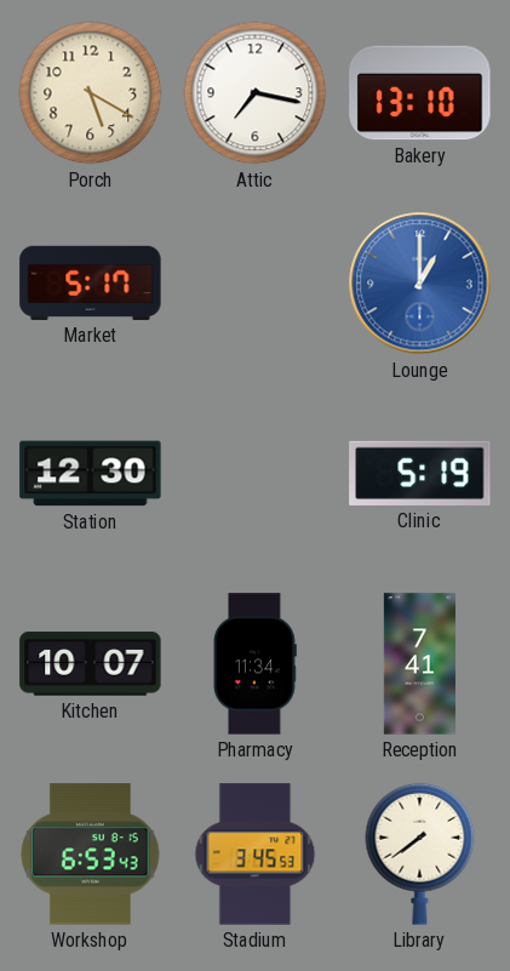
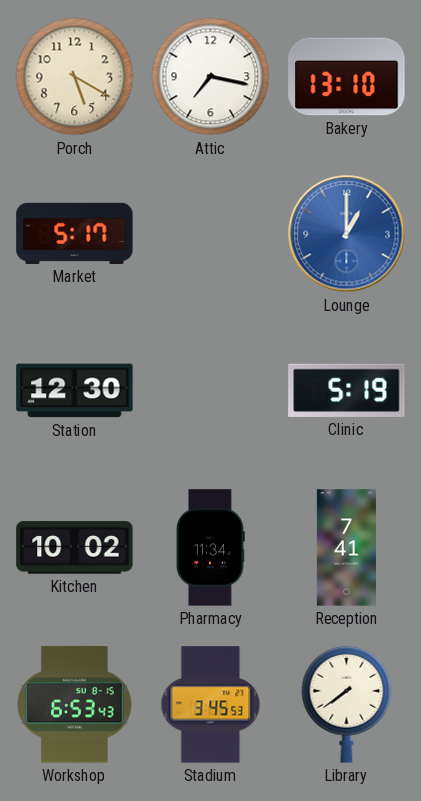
Kitchen: 10:07 -> 10:02 (75, 548)
